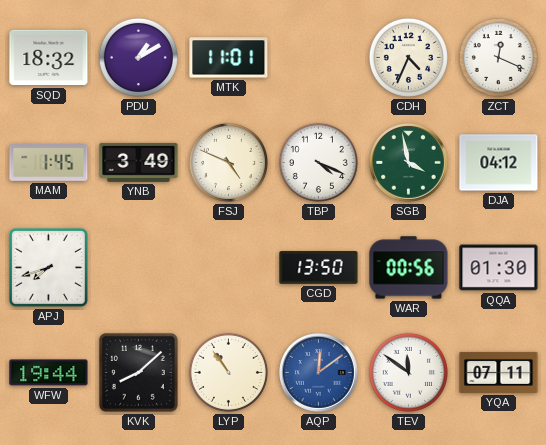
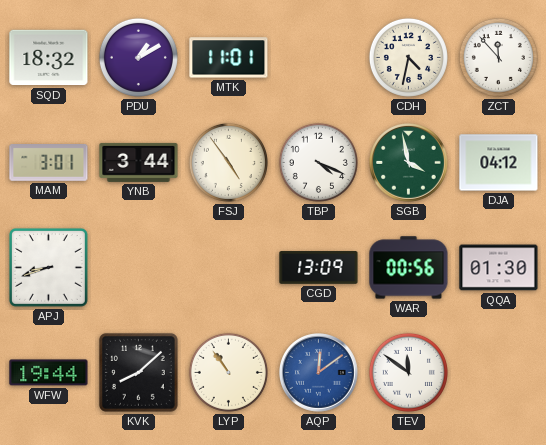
CDH: 4:34 -> 4:32 (408, 57)
ZCT: 12:19 -> 11:53 (498, 57)
MAM: 1:45 -> 3:01 (49, 163)
YNB: 3:49 -> 3:44 (139, 162)
FSJ: 4:49 -> 4:54 (228, 162)
APJ: 7:42 -> 8:42 (48, 267)
CGD: 13:50 -> 13:09 (319, 268)
YQA: 07:11 -> none (499, 372)
